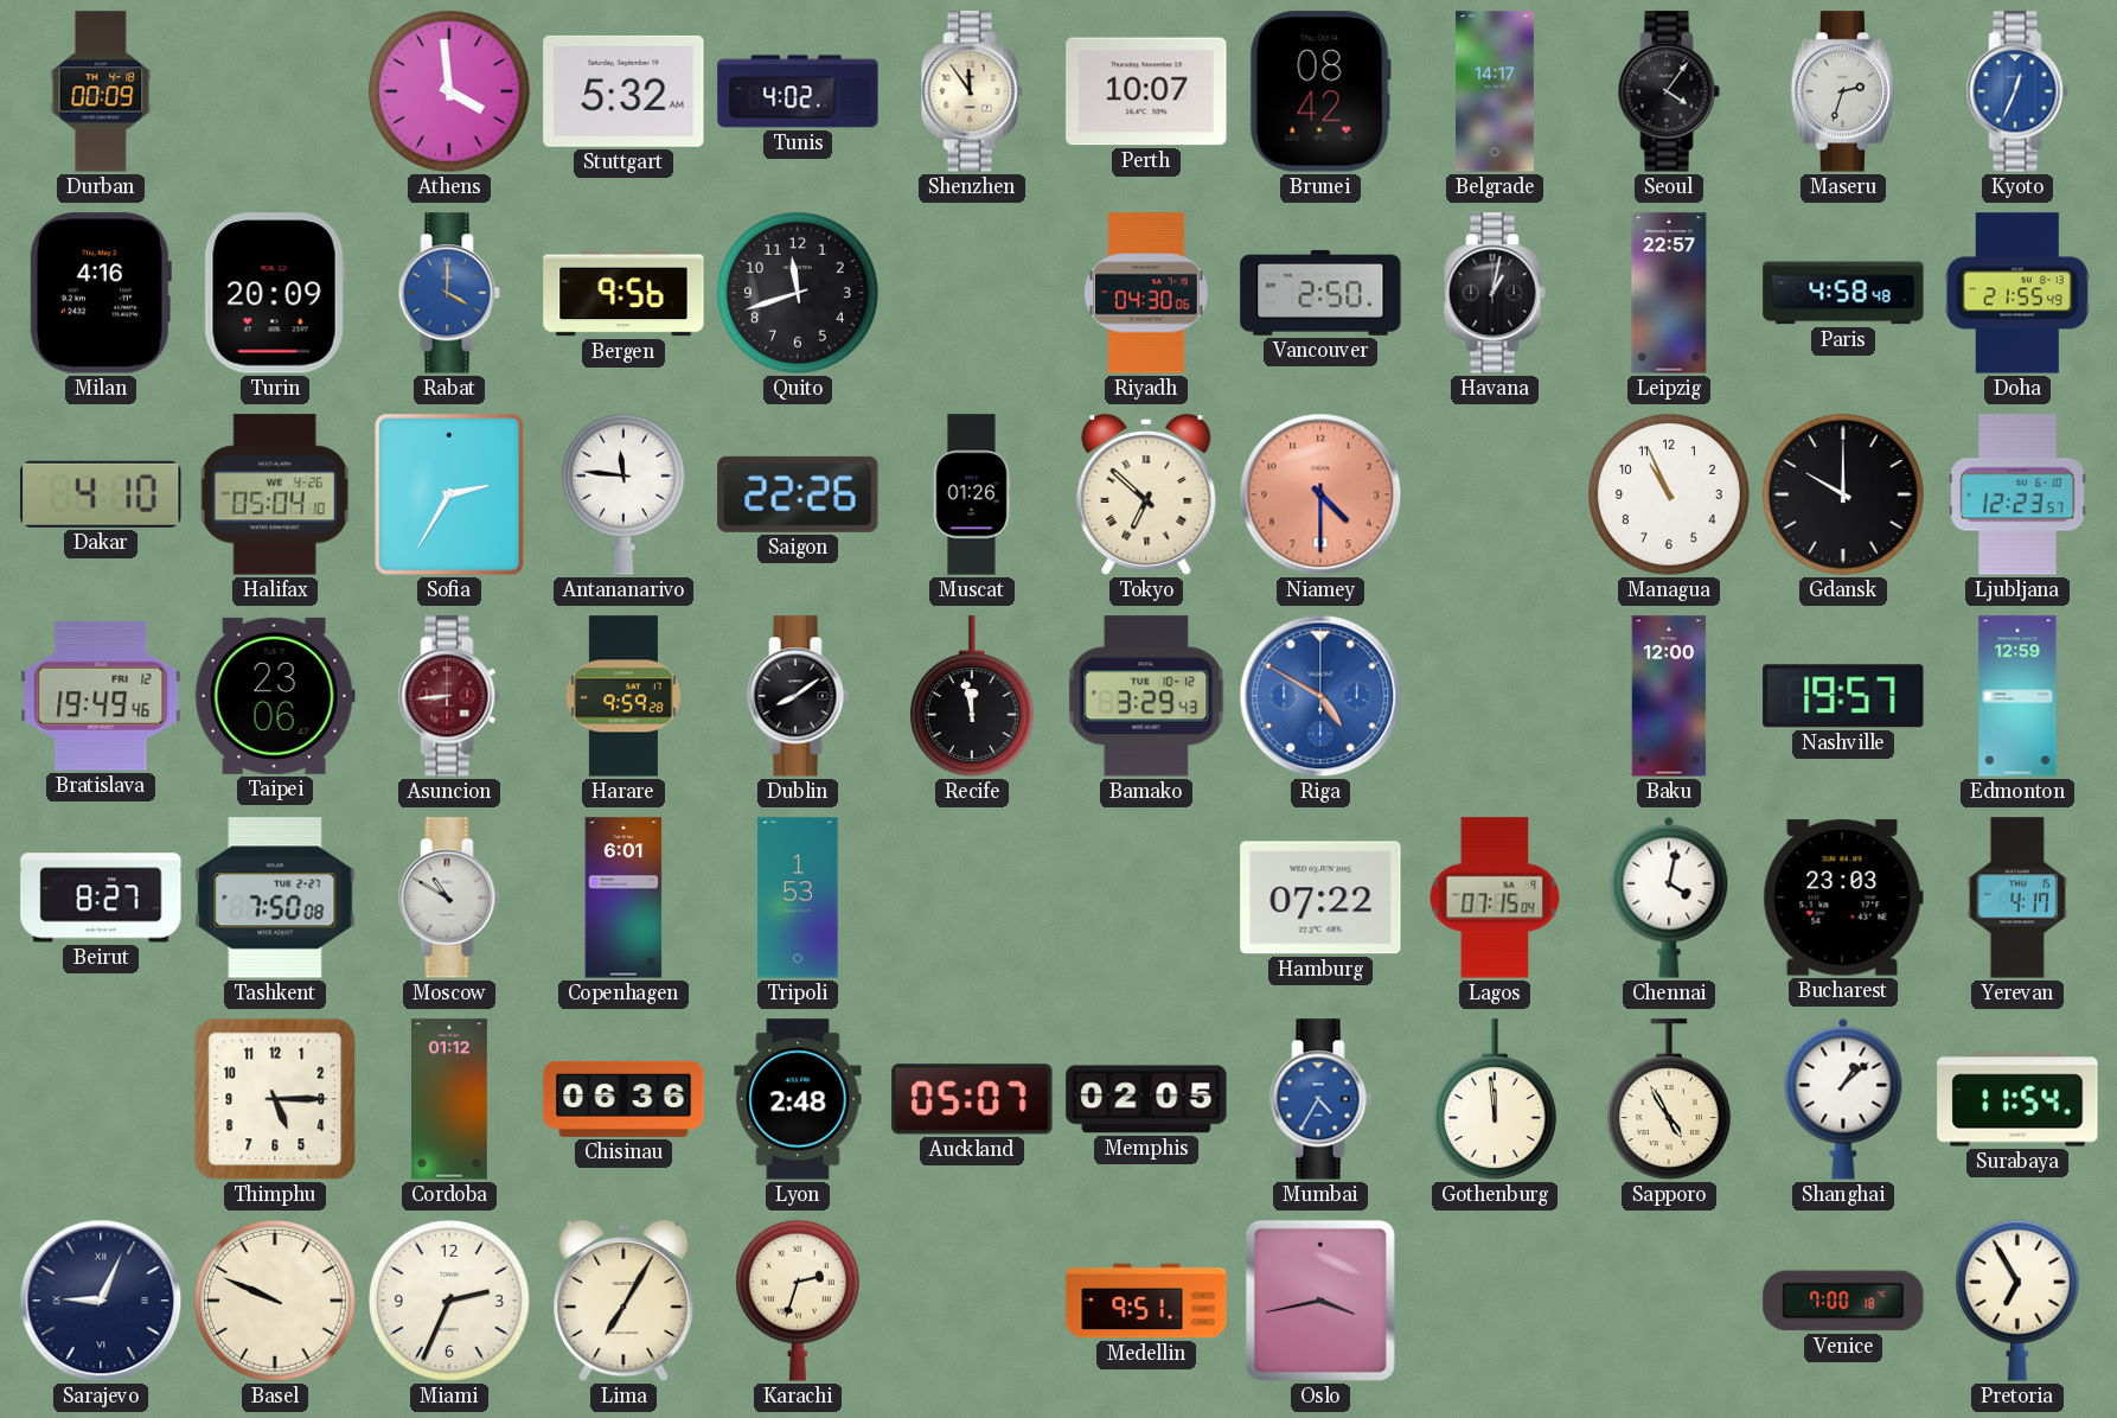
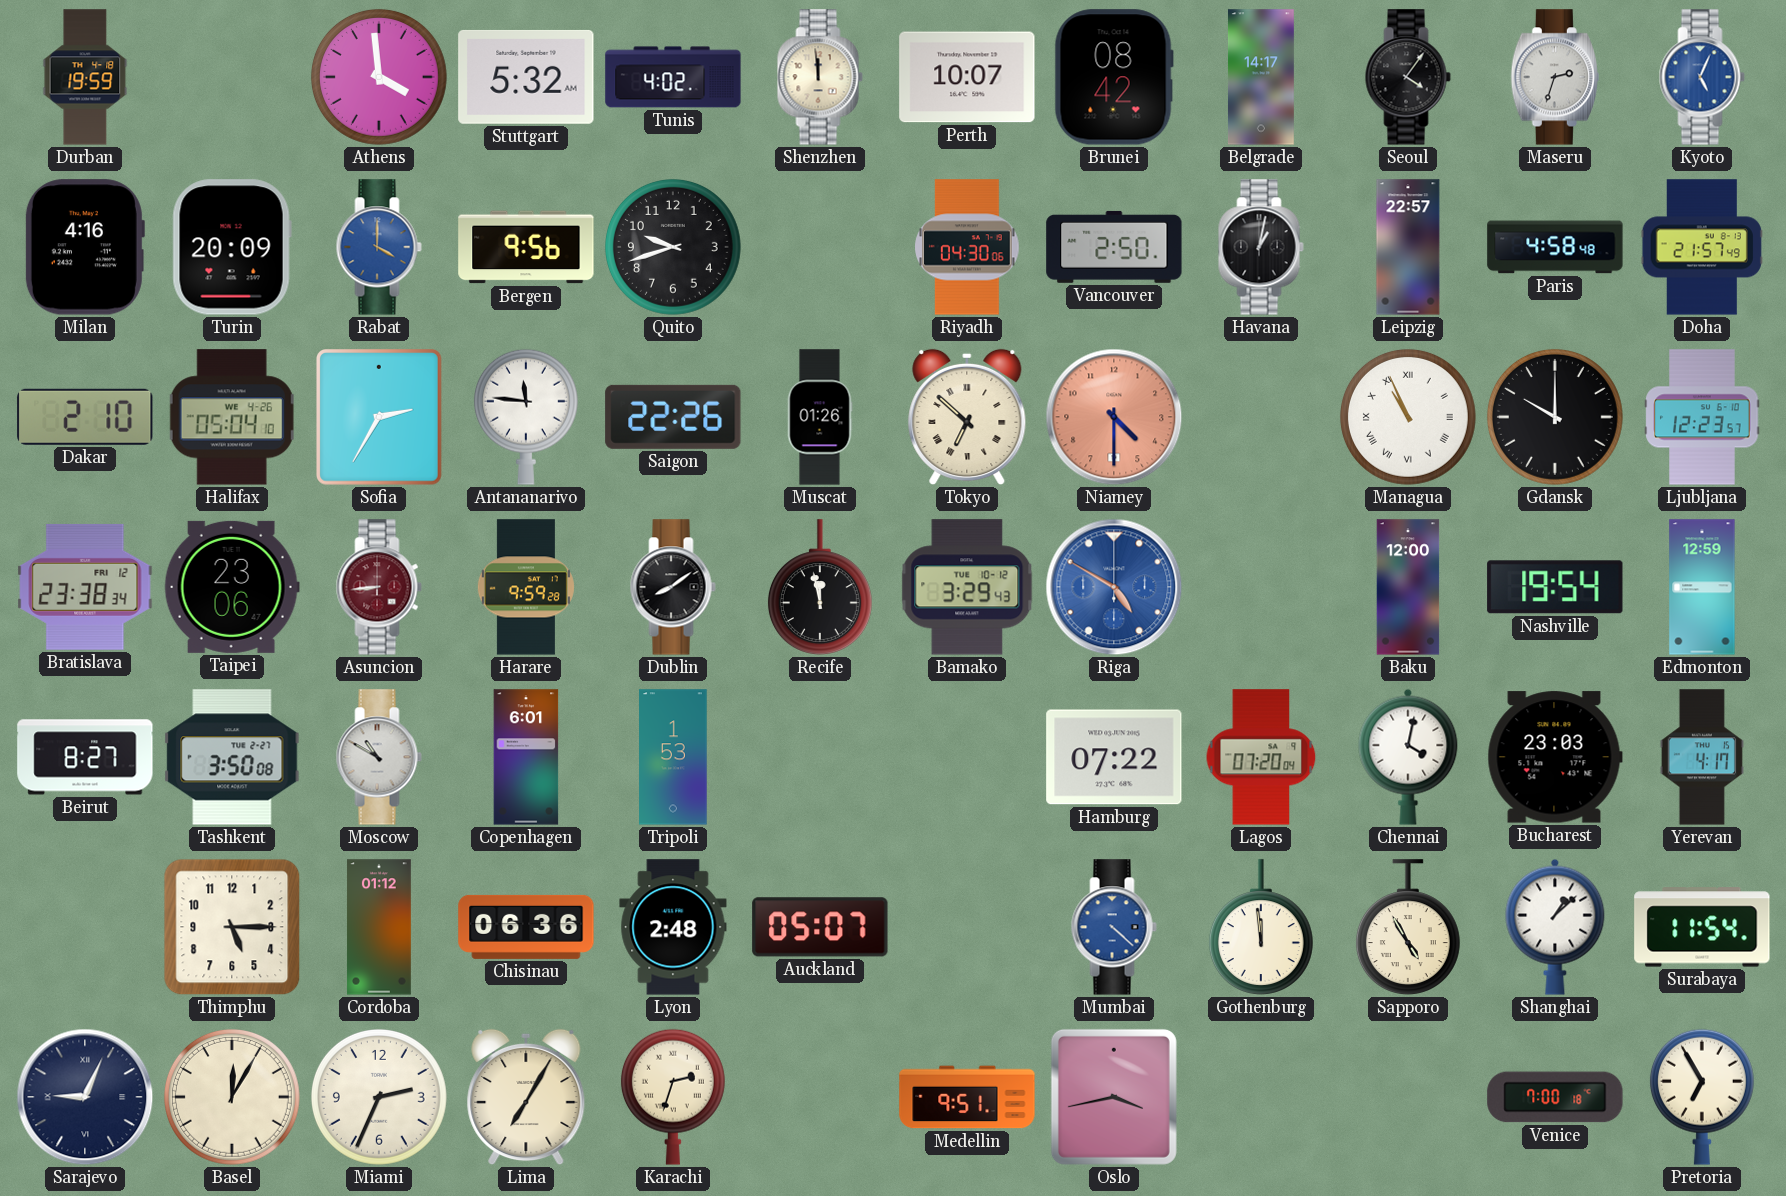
Durban: 00:09 -> 19:59 (85, 77)
Shenzhen: 11:54 -> 11:59 (820, 77)
Kyoto: 12:34 -> 5:04 (1702, 77)
Quito: 11:42 -> 9:42 (673, 247)
Doha: 21:55 -> 21:57 (1702, 247)
Dakar: 4:10 -> 2:10 (85, 417)
Managua numerals: Arabic -> Roman (1408, 417)
Bratislava: 19:49 -> 23:38 (85, 587)
Nashville: 19:57 -> 19:54 (1555, 587)
Tashkent: 7:50 -> 3:50 (232, 757)
Lagos: 07:15 -> 07:20 (1261, 757)
Memphis: 02:05 -> none (1146, 1099)
Mumbai: 4:35 -> 4:22 (1114, 927)
Basel: 9:49 -> 12:05 (232, 1097)
